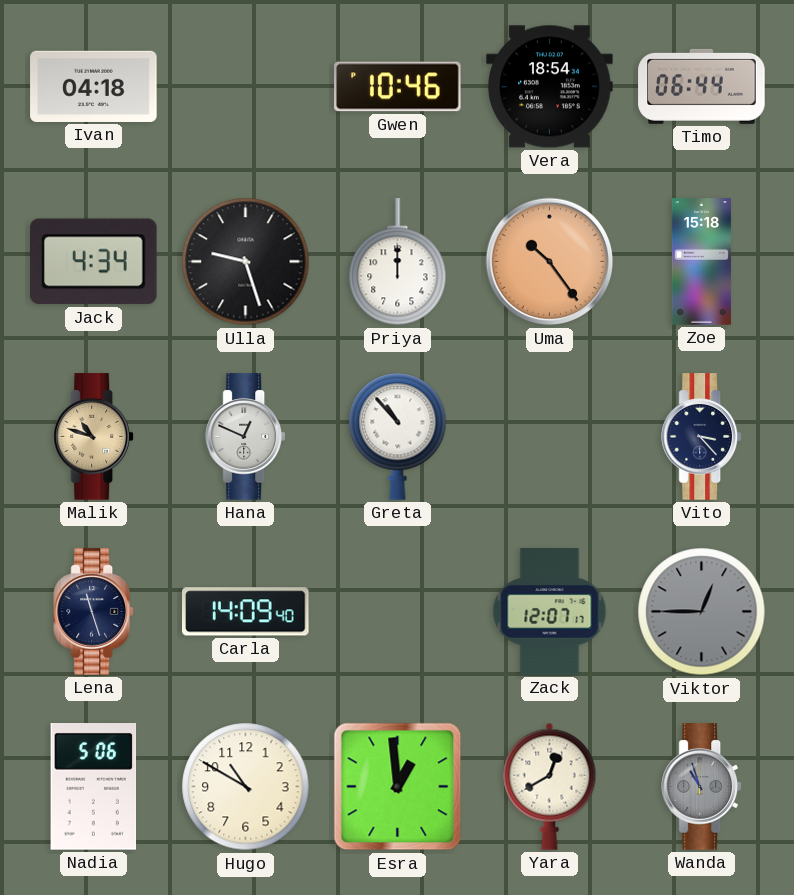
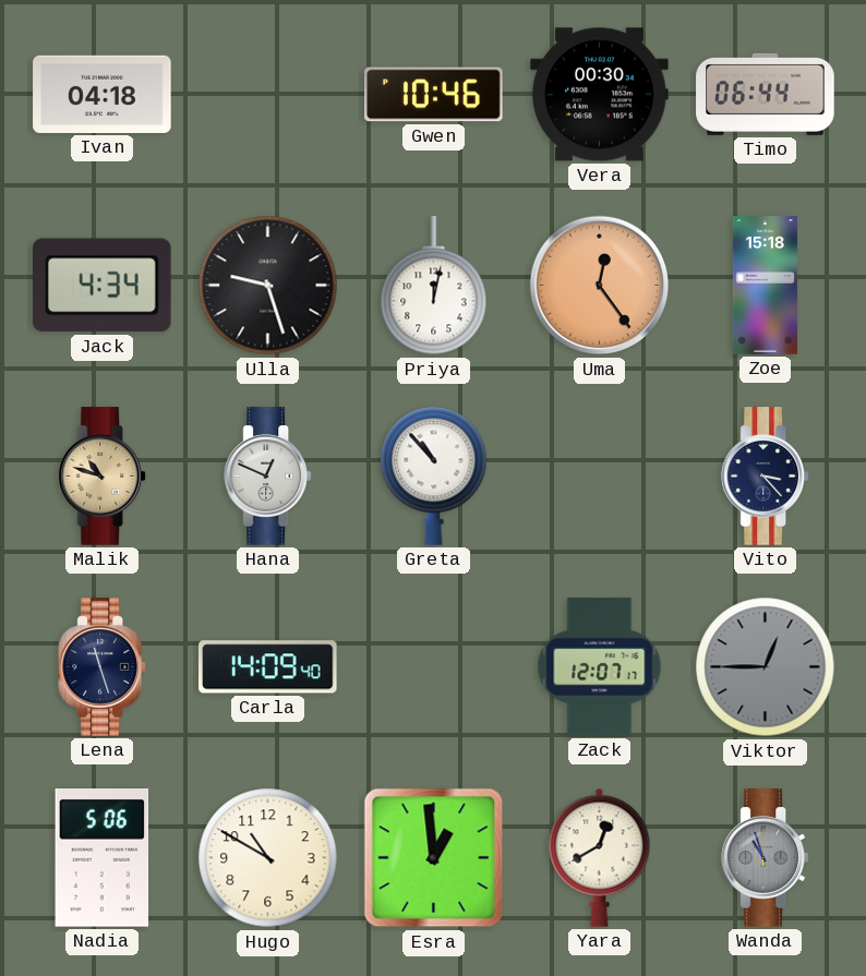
Vera: 18:54 -> 00:30 (600, 95)
Priya: 12:00 -> 12:02 (434, 286)
Uma: 10:24 -> 12:24 (600, 286)
